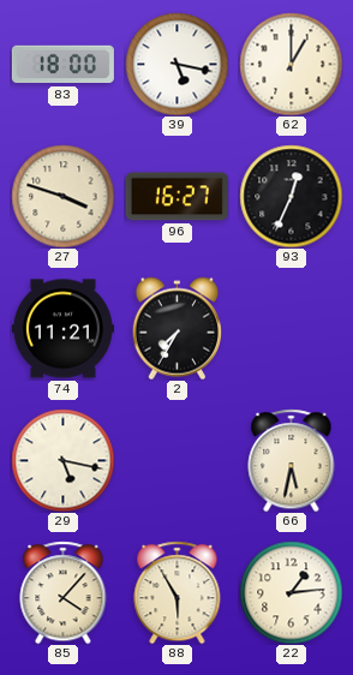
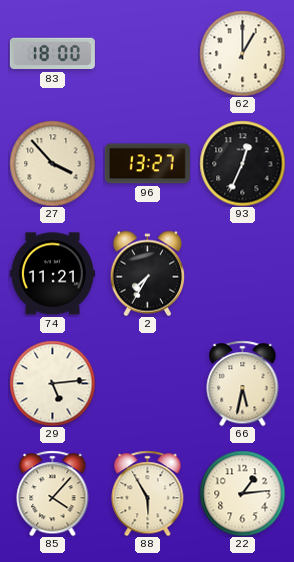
39: 5:17 -> none (176, 64)
27: 3:48 -> 3:53 (52, 163)
96: 16:27 -> 13:27 (147, 164)
29: 5:17 -> 5:14 (52, 383)
